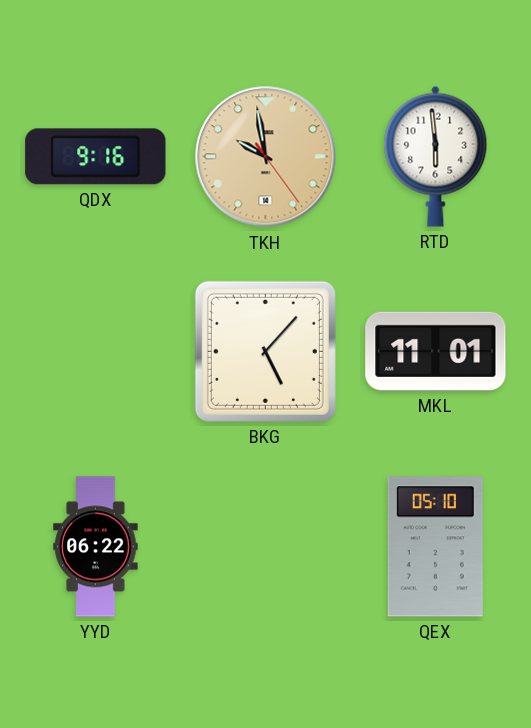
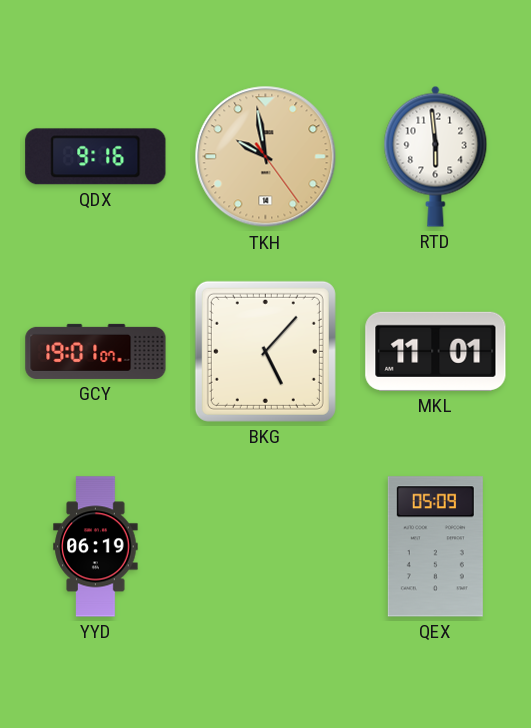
GCY: none -> 19:01 (96, 351)
YYD: 06:22 -> 06:19 (96, 547)
QEX: 05:10 -> 05:09 (435, 547)
